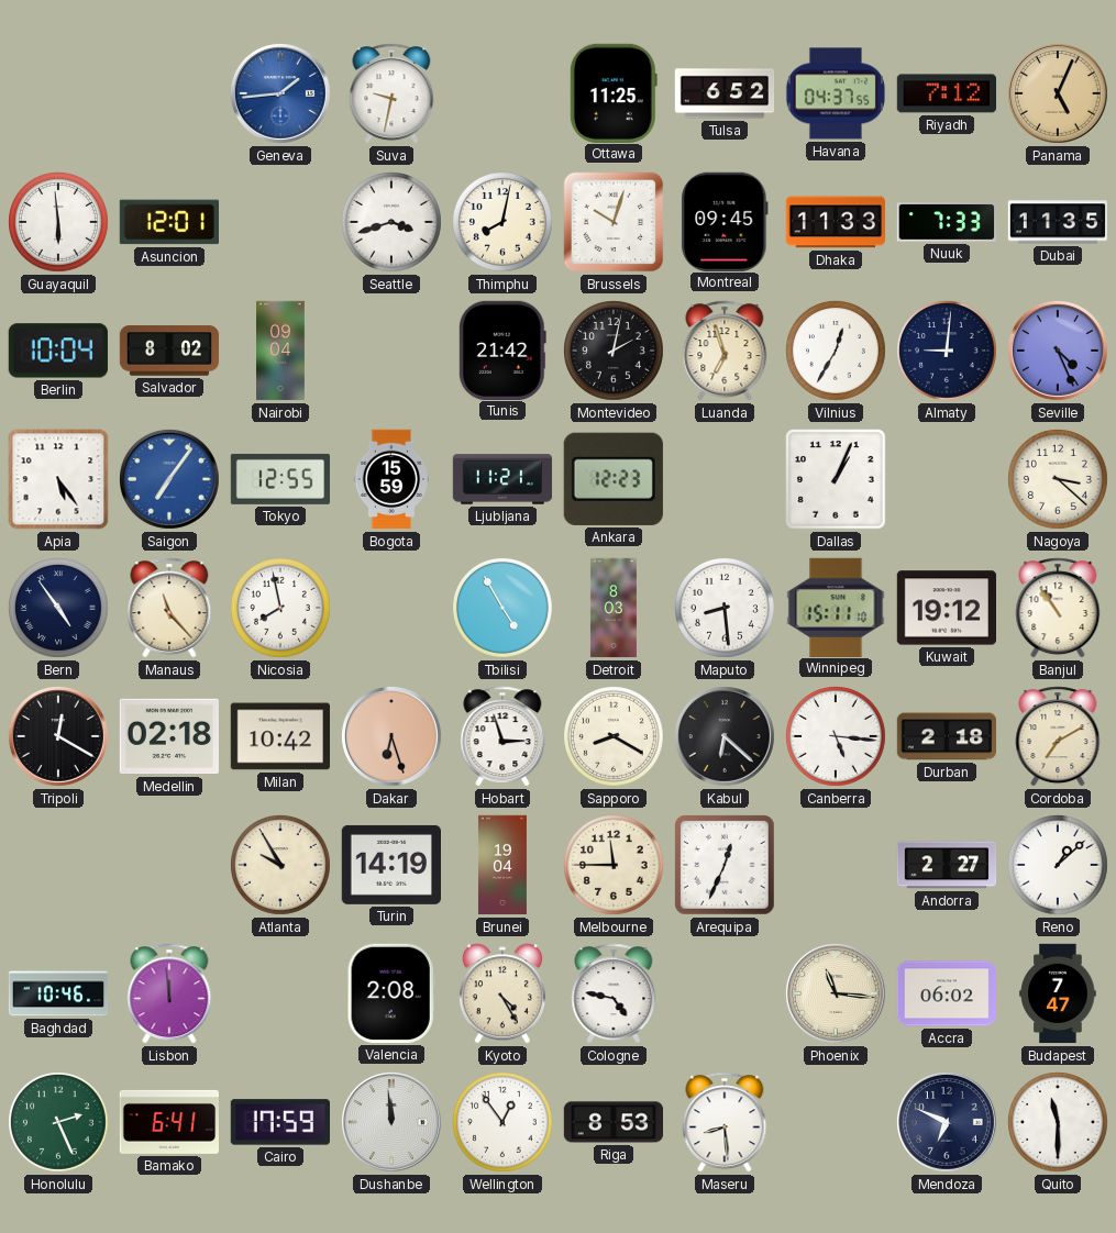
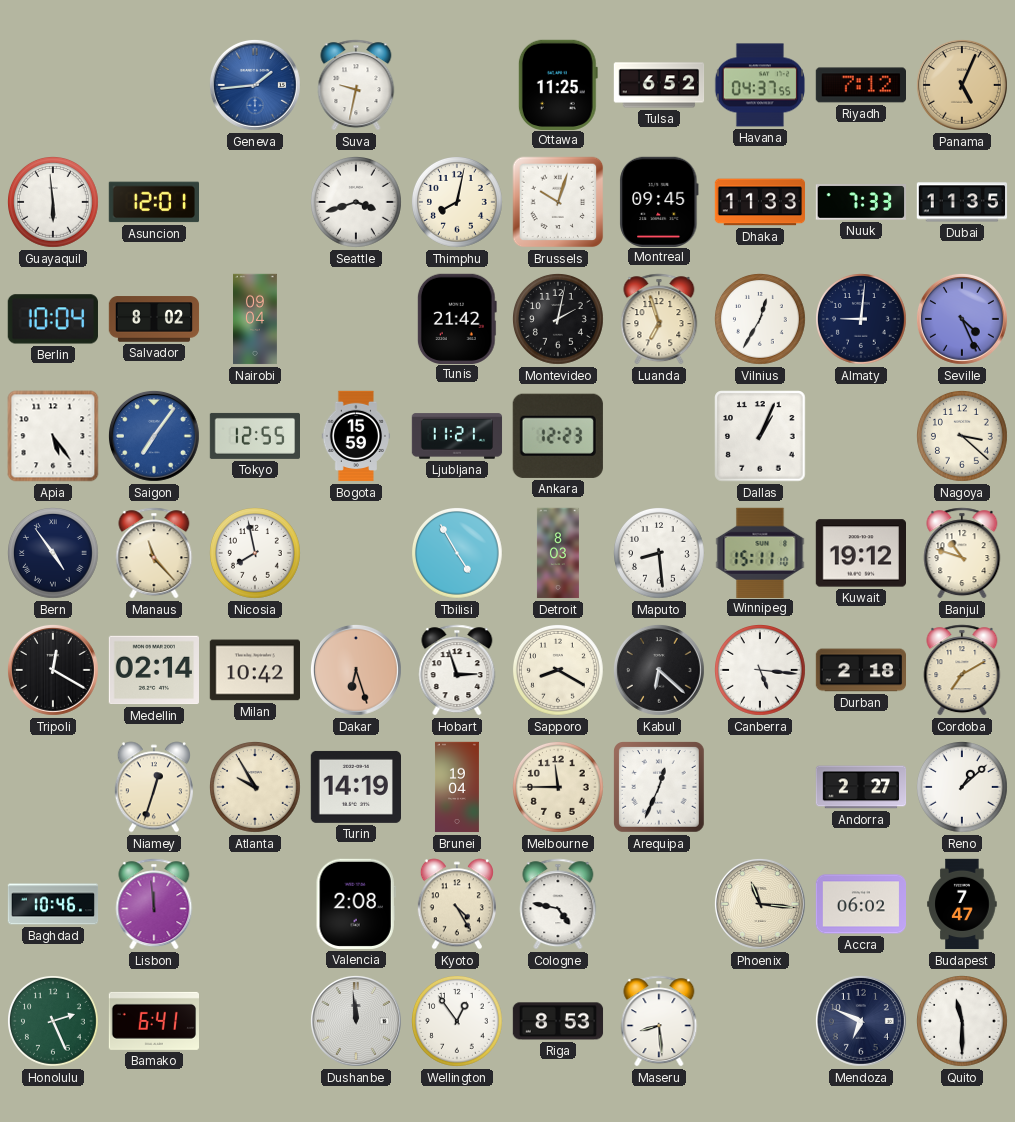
Banjul: 10:54 -> 10:48 (962, 553)
Medellin: 02:18 -> 02:14 (153, 670)
Niamey: none -> 12:33 (154, 787)
Cairo: 17:59 -> none (279, 1122)
